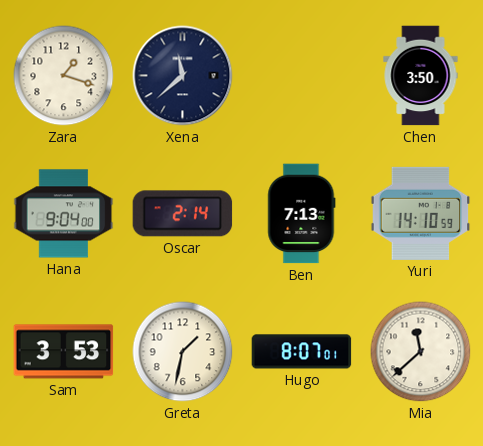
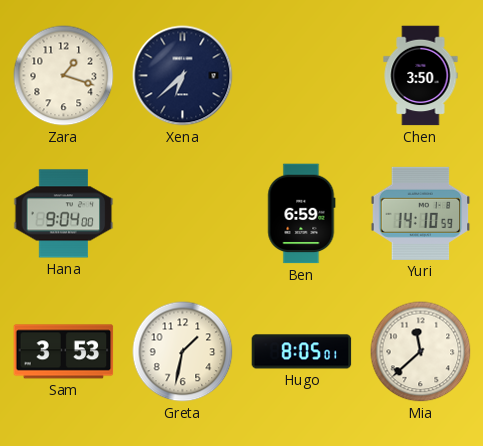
Xena: 11:38 -> 6:38 (183, 76)
Oscar: 2:14 -> none (183, 214)
Ben: 7:13 -> 6:59 (302, 214)
Hugo: 8:07 -> 8:05 (302, 352)
